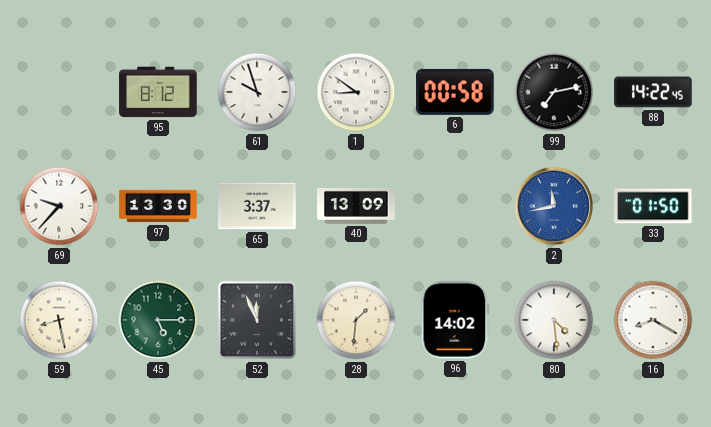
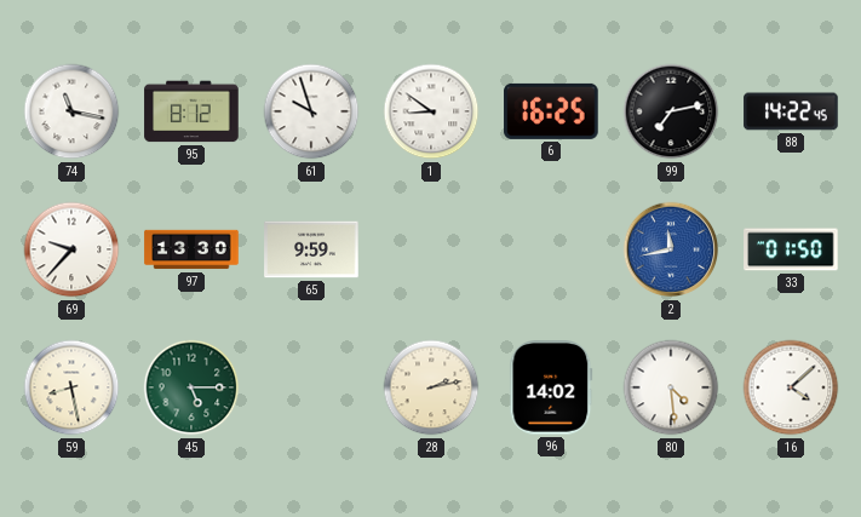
74: none -> 11:17 (71, 111)
6: 00:58 -> 16:25 (551, 111)
65: 3:37 -> 9:59 (311, 249)
40: 13:09 -> none (356, 206)
52: 11:56 -> none (257, 320)
28: 1:31 -> 2:13 (431, 387)
16: 8:20 -> 4:08 (791, 387)
